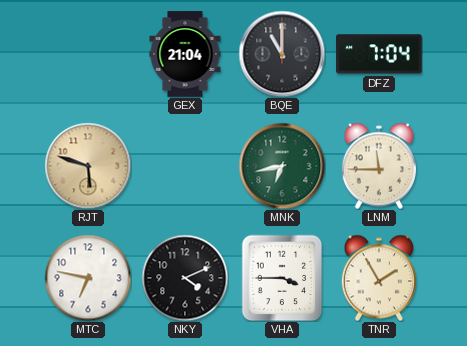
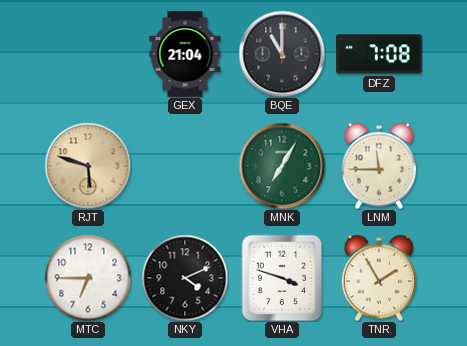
DFZ: 7:04 -> 7:08 (379, 54)
MNK: 6:43 -> 7:05 (282, 166)
MTC: 6:47 -> 6:45 (88, 278)
VHA: 3:45 -> 3:48 (282, 278)
